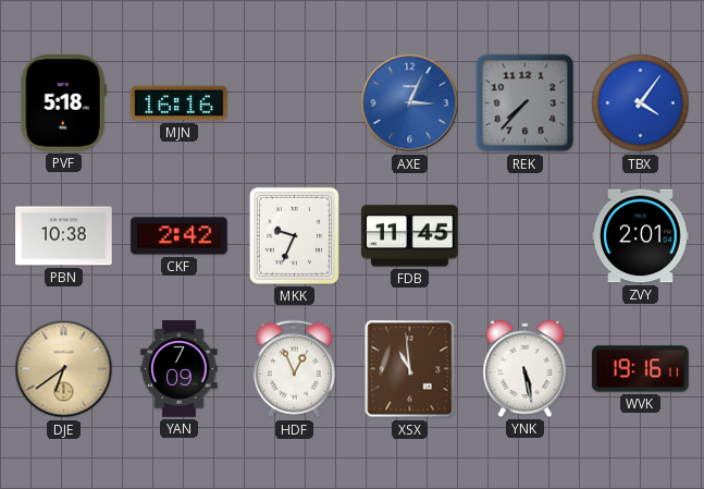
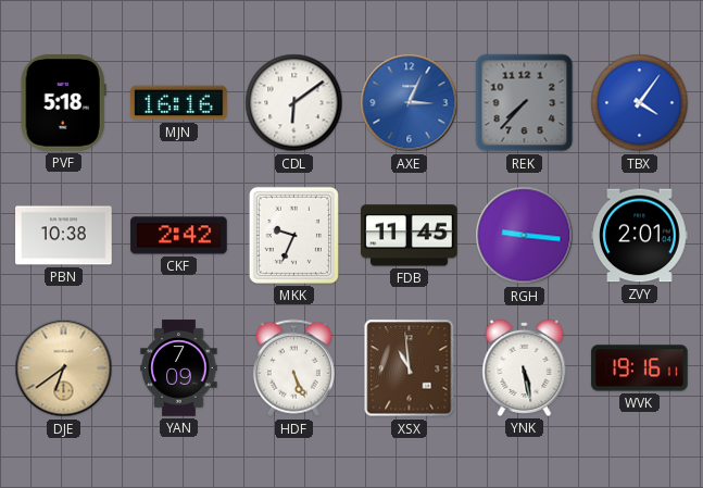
CDL: none -> 6:09 (294, 103)
RGH: none -> 9:16 (525, 236)
HDF: 12:56 -> 5:26 (293, 368)
